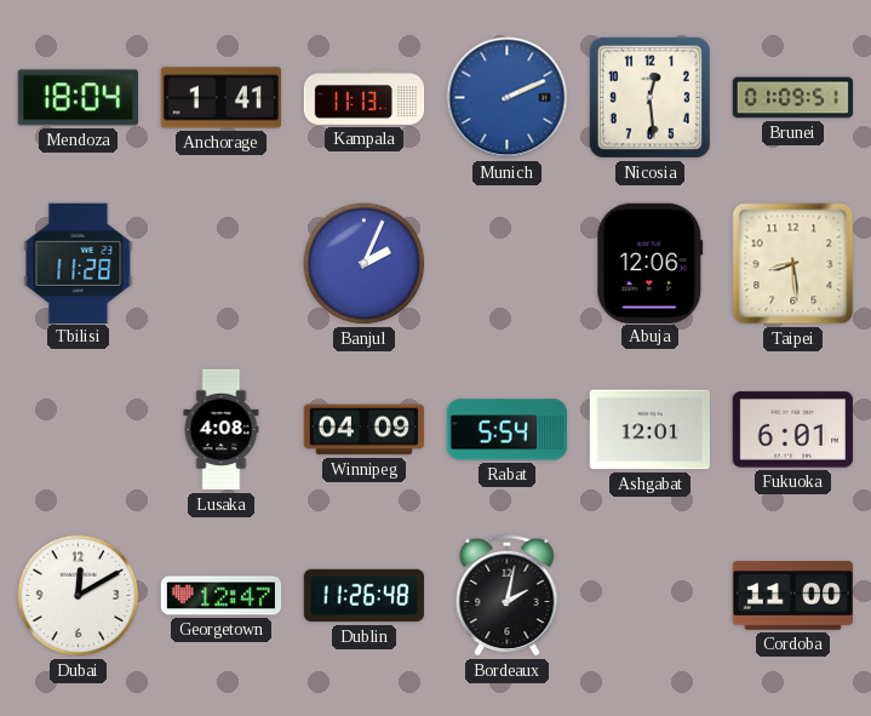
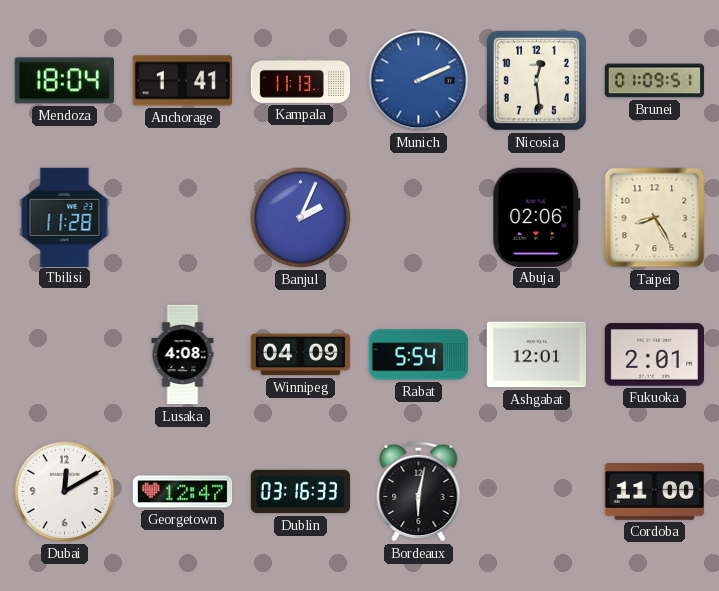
Abuja: 12:06 -> 02:06 (537, 217)
Taipei: 8:29 -> 8:25 (655, 218)
Fukuoka: 6:01 -> 2:01 (654, 355)
Dublin: 11:26 -> 03:16 (301, 492)
Bordeaux: 2:02 -> 6:02 (419, 491)
